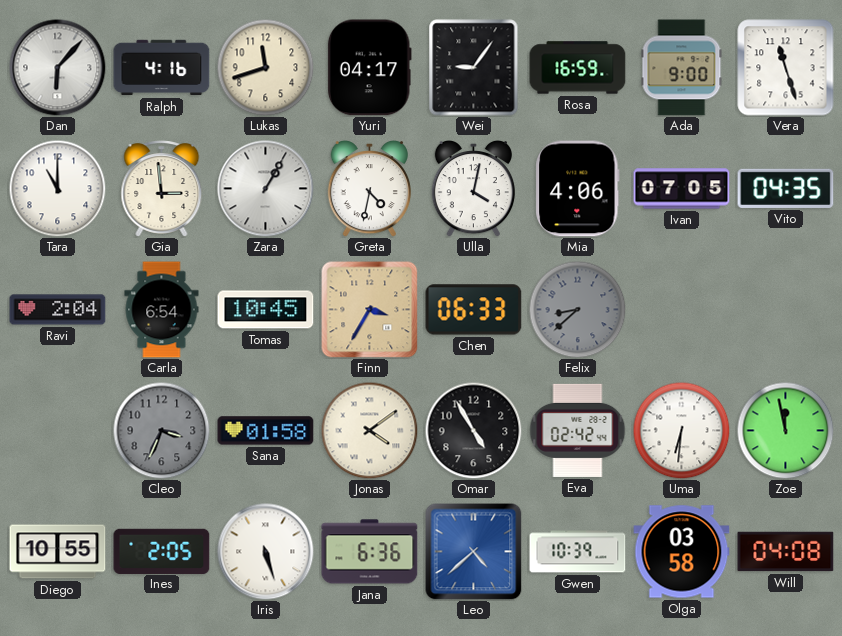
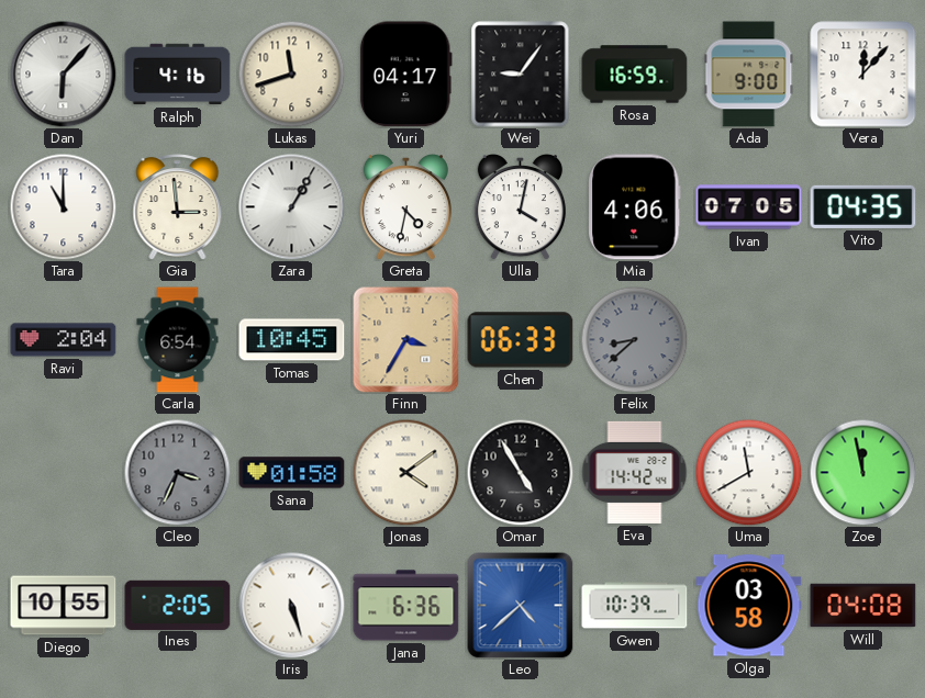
Vera: 11:27 -> 12:07 (863, 75)
Eva: 02:42 -> 14:42 (635, 472)
Uma: 6:31 -> 11:40 (748, 472)
